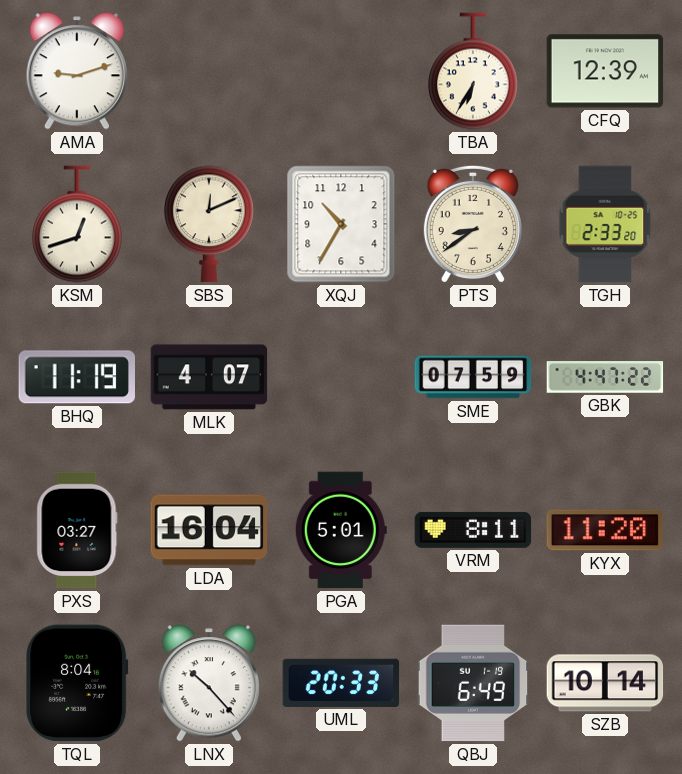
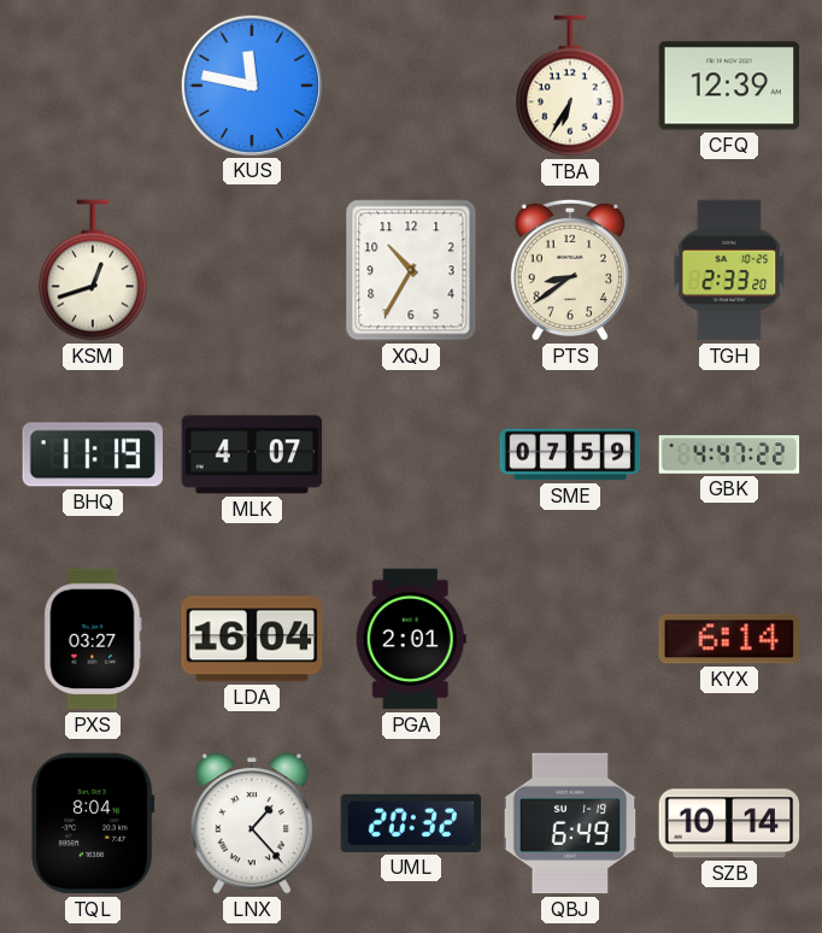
AMA: 9:12 -> none (77, 71)
KUS: none -> 11:47 (251, 84)
SBS: 12:11 -> none (209, 224)
PGA: 5:01 -> 2:01 (411, 639)
VRM: 8:11 -> none (473, 530)
KYX: 11:20 -> 6:14 (729, 639)
LNX: 10:23 -> 1:23 (252, 823)
UML: 20:33 -> 20:32 (411, 823)
